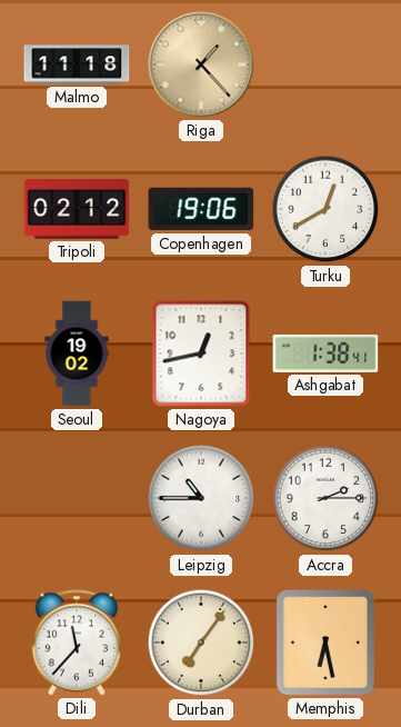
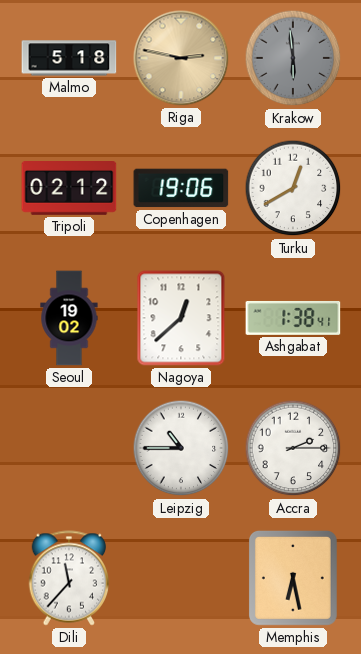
Malmo: 11:18 -> 5:18 (69, 58)
Riga: 1:23 -> 2:47 (181, 58)
Krakow: none -> 5:59 (293, 58)
Nagoya: 12:43 -> 12:38 (181, 318)
Durban: 7:06 -> none (201, 643)
